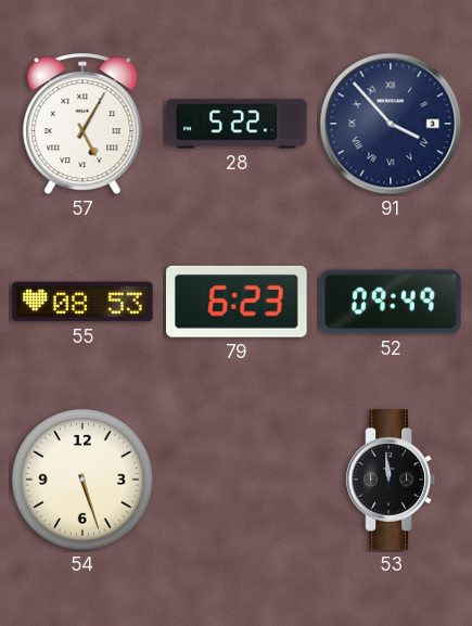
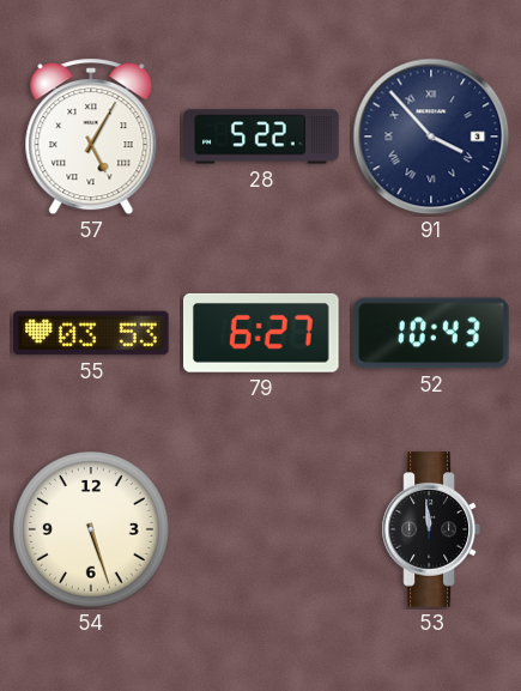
55: 08:53 -> 03:53 (91, 333)
79: 6:23 -> 6:27 (262, 333)
52: 09:49 -> 10:43 (431, 333)
